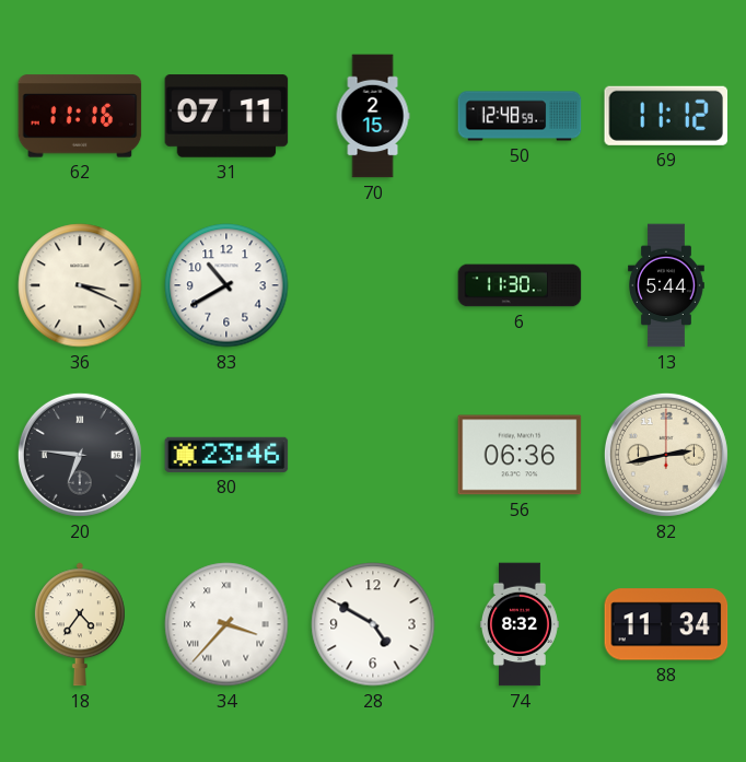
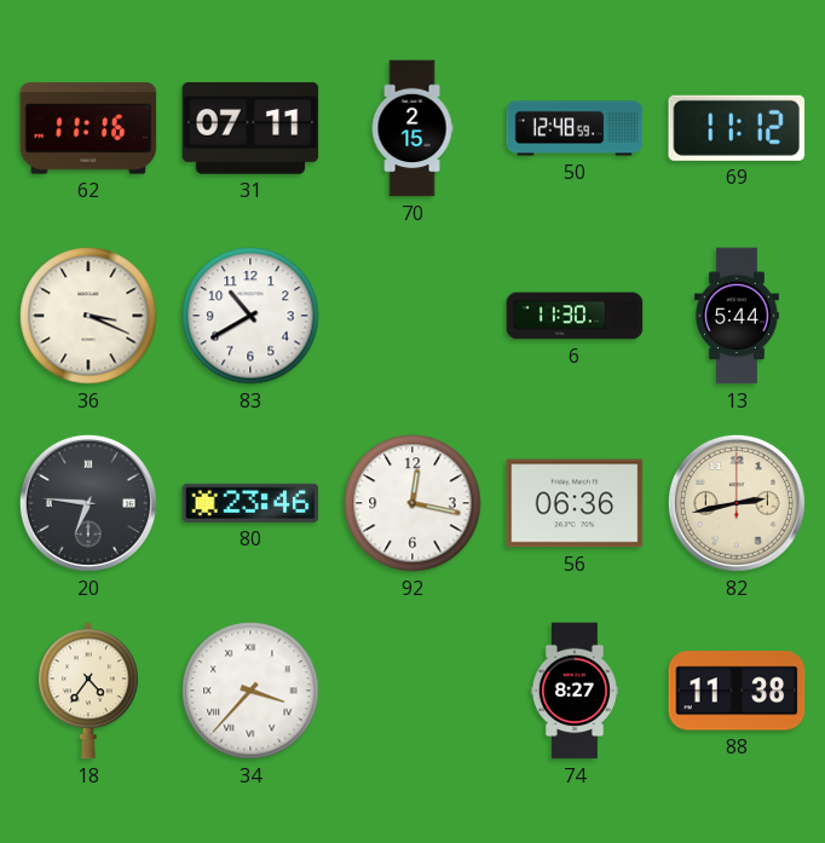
92: none -> 12:17 (412, 503)
28: 4:50 -> none (373, 624)
74: 8:32 -> 8:27 (575, 691)
88: 11:34 -> 11:38 (737, 691)
